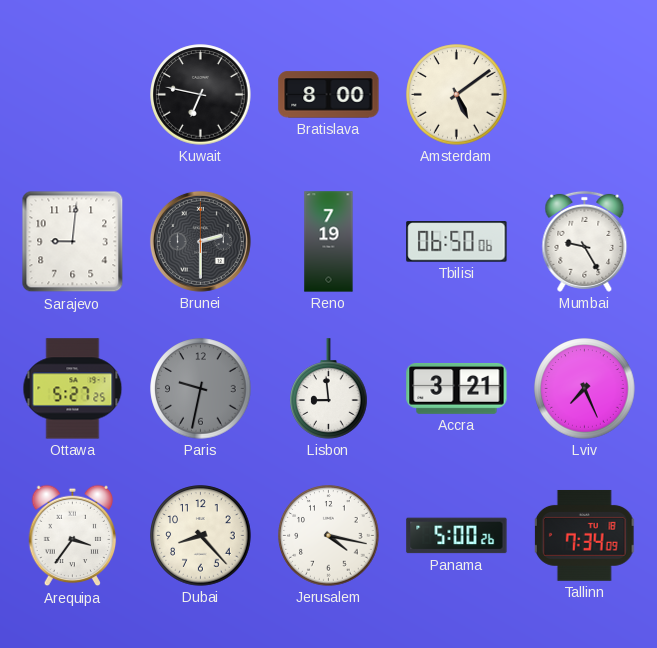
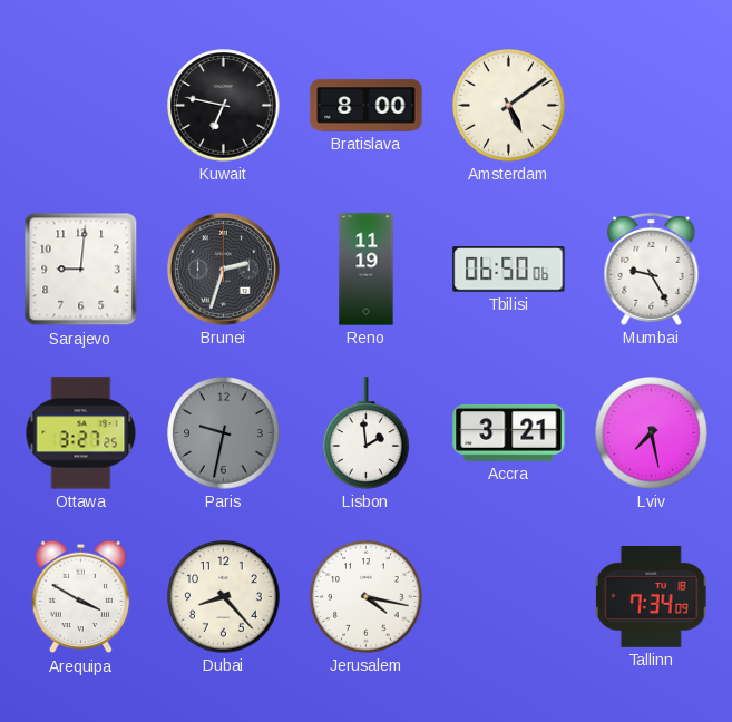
Brunei: 2:30 -> 2:33 (223, 269)
Reno: 7:19 -> 11:19 (367, 270)
Ottawa: 5:27 -> 3:27 (81, 433)
Lisbon: 8:59 -> 1:59 (367, 433)
Lviv: 7:26 -> 7:28 (652, 433)
Arequipa: 3:36 -> 3:50 (81, 597)
Panama: 5:00 -> none (457, 536)
